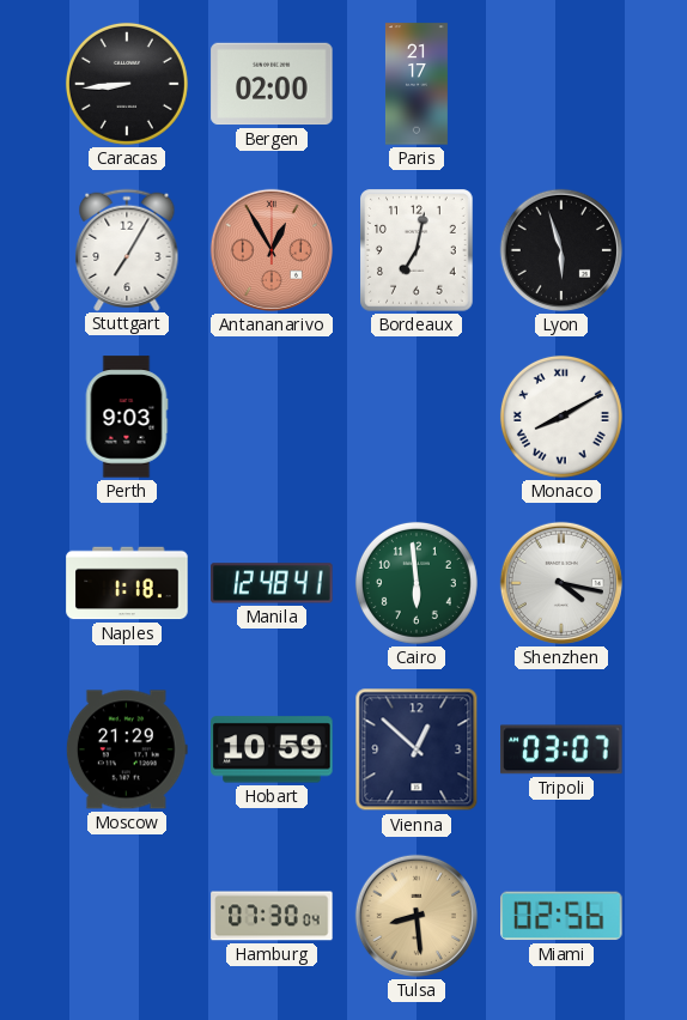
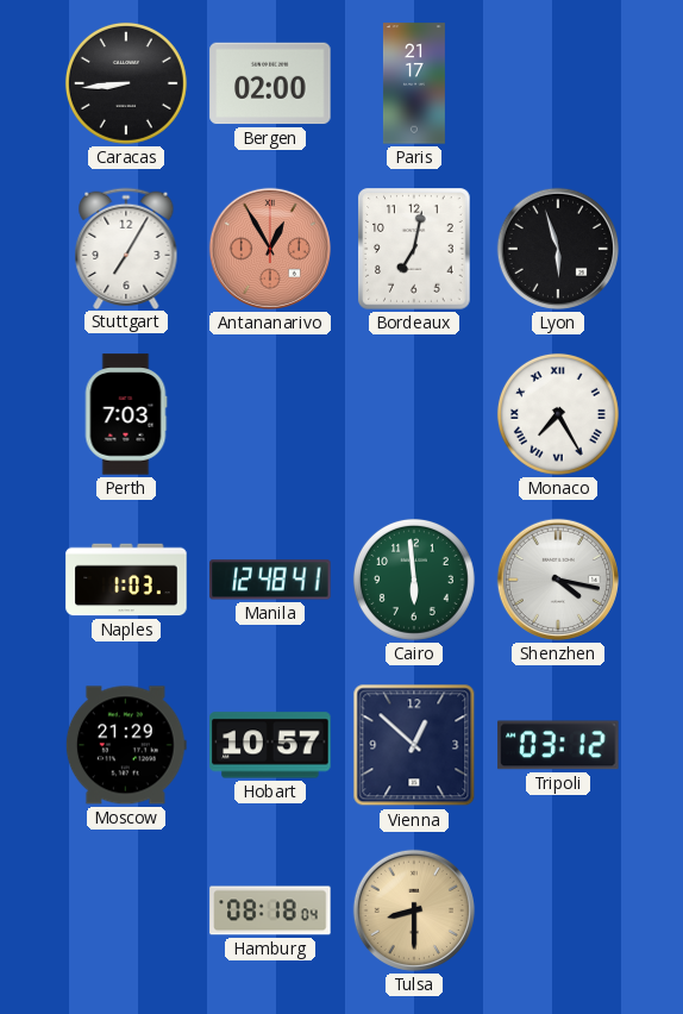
Perth: 9:03 -> 7:03 (126, 414)
Monaco: 8:10 -> 7:25 (558, 414)
Naples: 1:18 -> 1:03 (126, 580)
Hobart: 10:59 -> 10:57 (270, 745)
Tripoli: 03:07 -> 03:12 (558, 745)
Hamburg: 07:30 -> 08:18 (270, 910)
Tulsa: 8:29 -> 8:30 (414, 910)
Miami: 02:56 -> none (561, 916)
